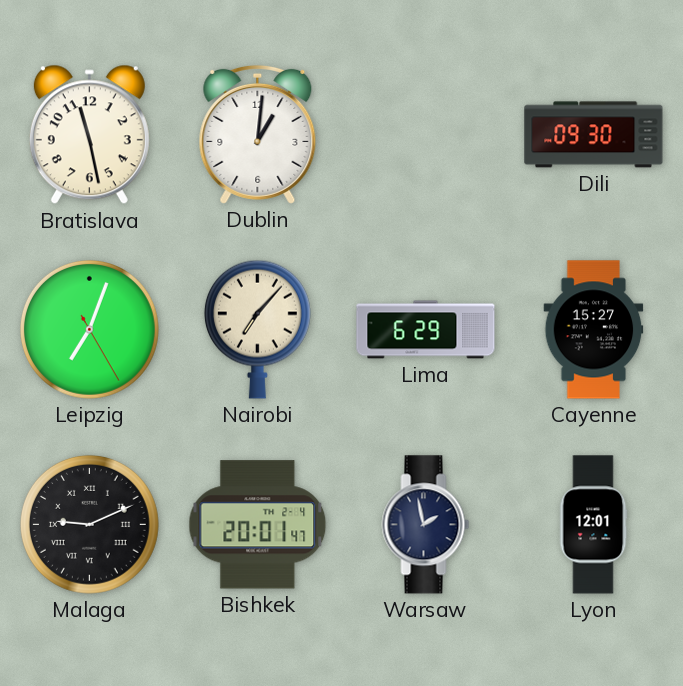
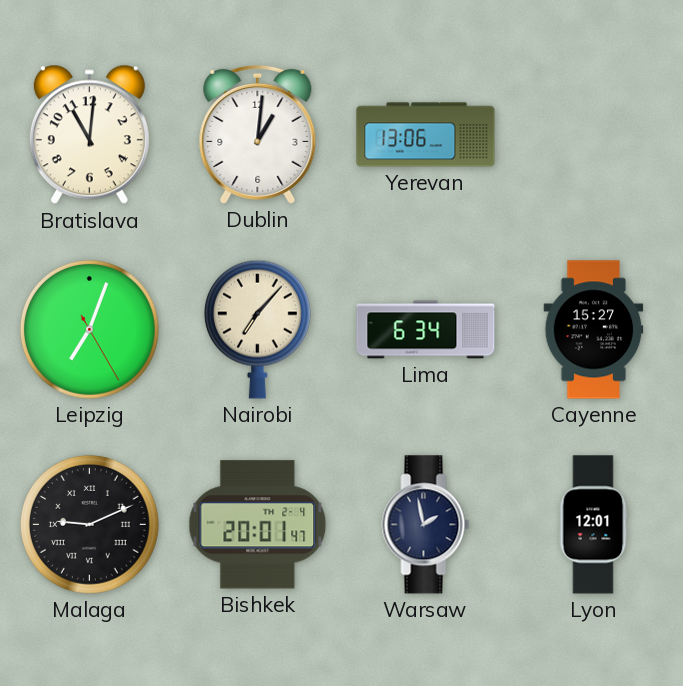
Bratislava: 11:28 -> 11:01 (89, 135)
Yerevan: none -> 13:06 (426, 135)
Dili: 09:30 -> none (594, 135)
Lima: 6:29 -> 6:34 (426, 330)
